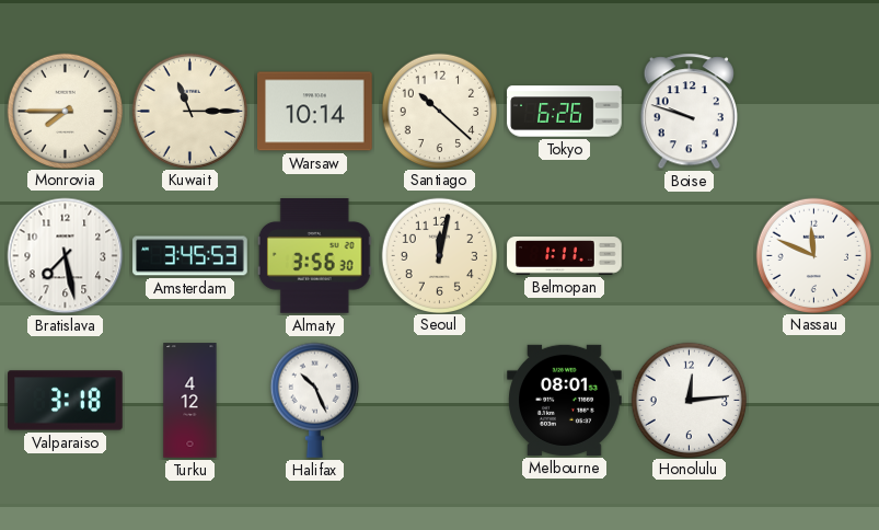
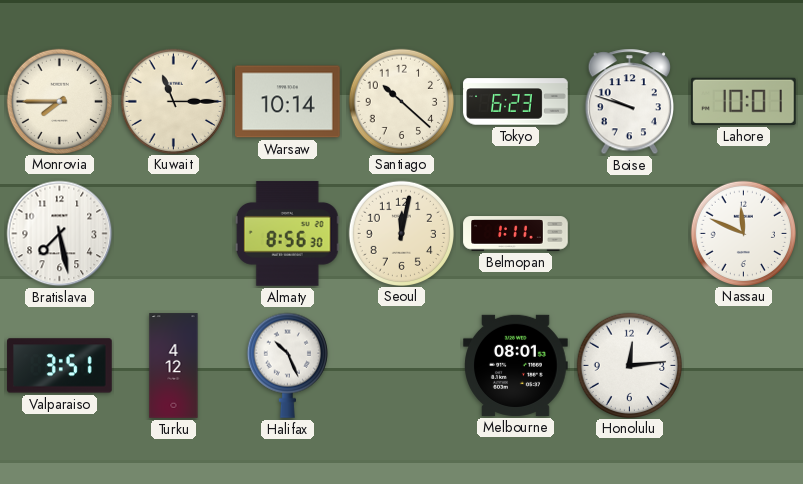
Tokyo: 6:26 -> 6:23 (516, 102)
Lahore: none -> 10:01 (743, 101)
Amsterdam: 3:45 -> none (190, 256)
Almaty: 3:56 -> 8:56 (287, 234)
Valparaiso: 3:18 -> 3:51 (60, 366)
